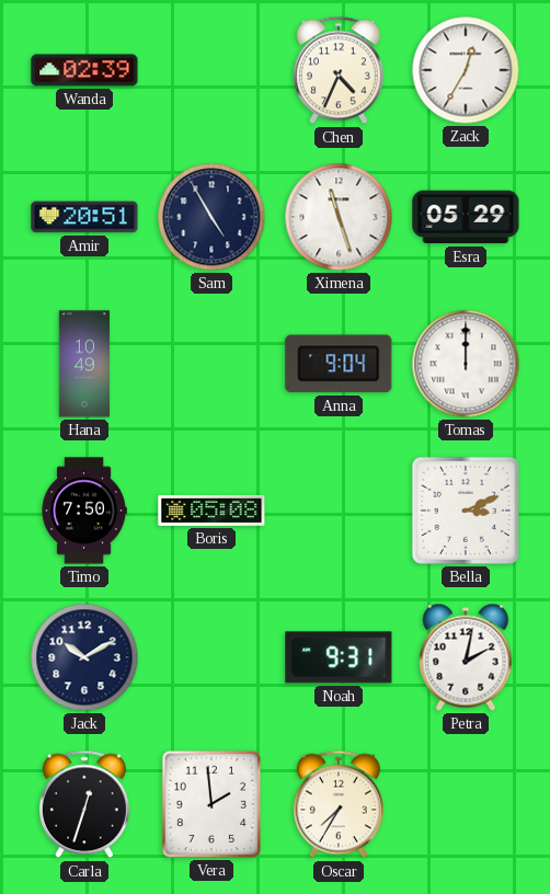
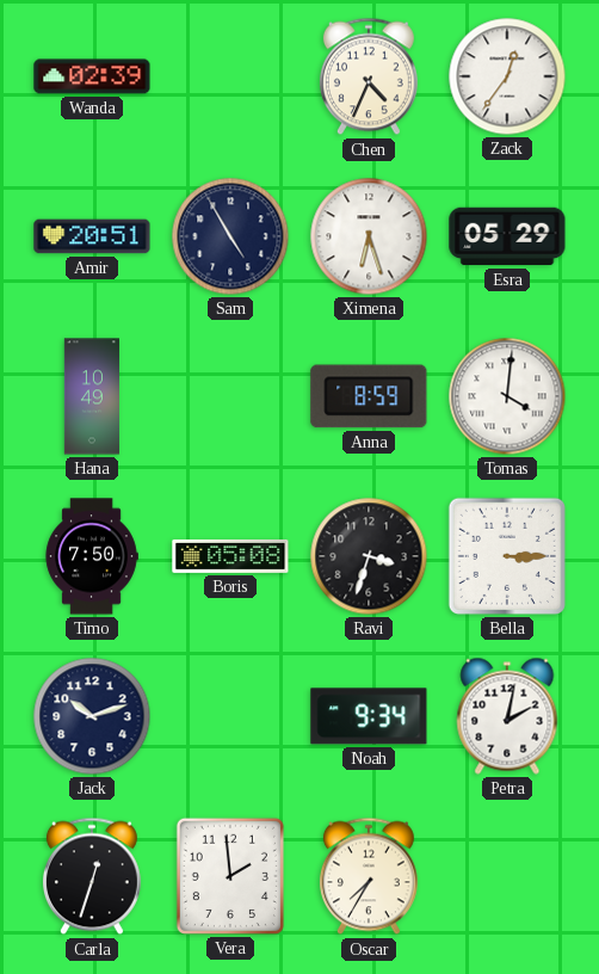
Zack: 12:35 -> 12:36 (507, 76)
Ximena: 11:27 -> 6:27 (369, 236)
Anna: 9:04 -> 8:59 (369, 396)
Tomas: 12:00 -> 4:01 (507, 396)
Ravi: none -> 3:33 (369, 556)
Bella: 3:11 -> 3:15 (507, 556)
Jack: 10:10 -> 10:12 (92, 716)
Noah: 9:31 -> 9:34 (369, 716)
